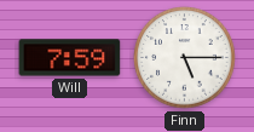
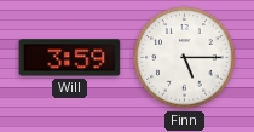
Will: 7:59 -> 3:59 (70, 58)
